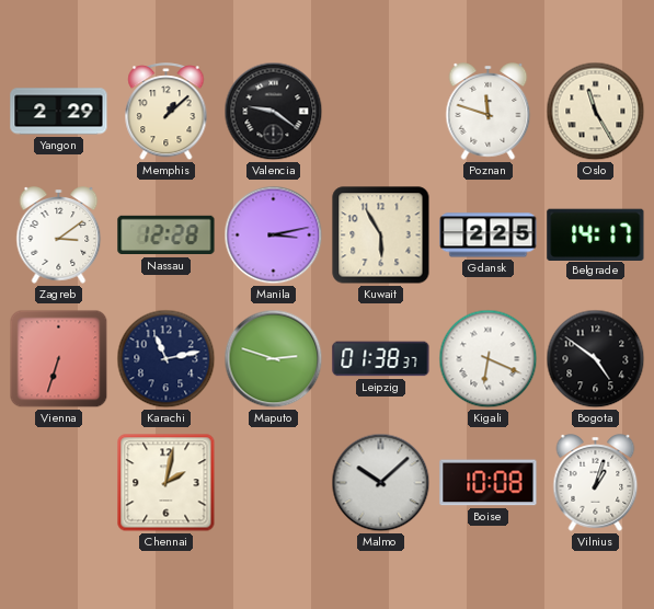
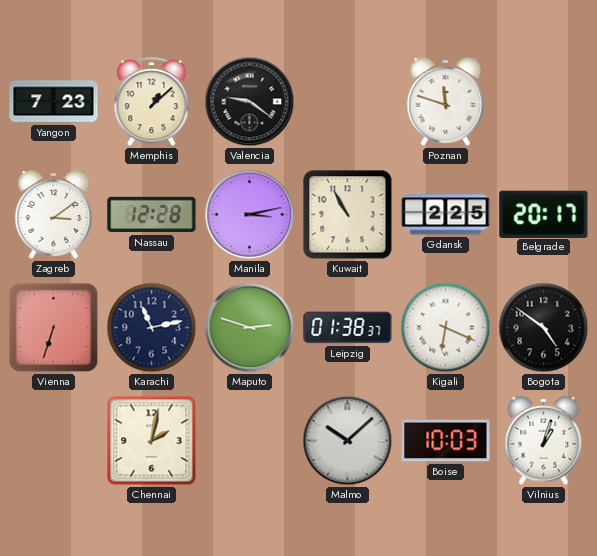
Yangon: 2:29 -> 7:23 (54, 102)
Oslo: 11:25 -> none (596, 112)
Kuwait: 5:55 -> 10:55 (348, 215)
Belgrade: 14:17 -> 20:17 (544, 214)
Boise: 10:08 -> 10:03 (446, 441)
